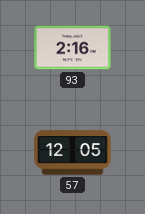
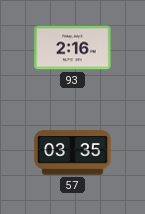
57: 12:05 -> 03:35 (73, 153)
